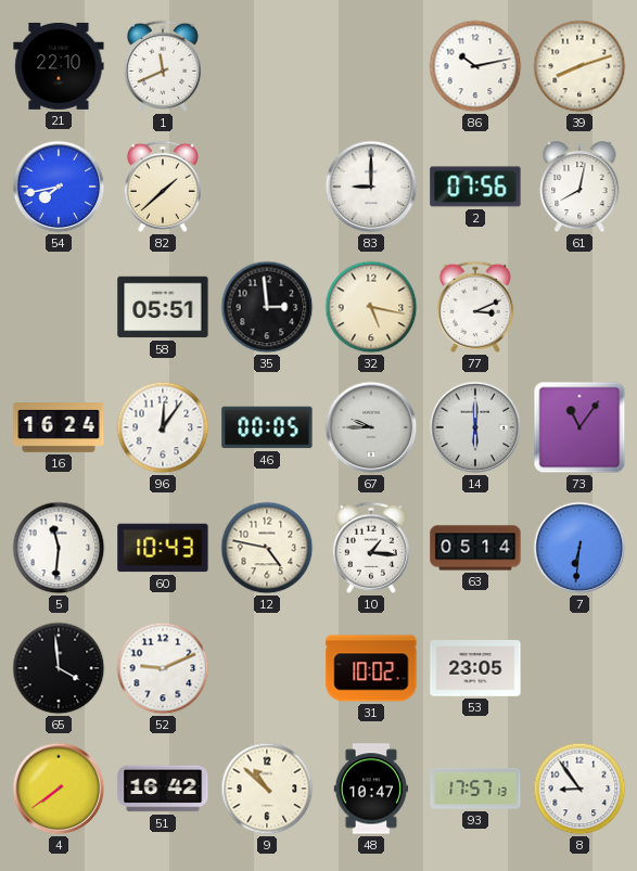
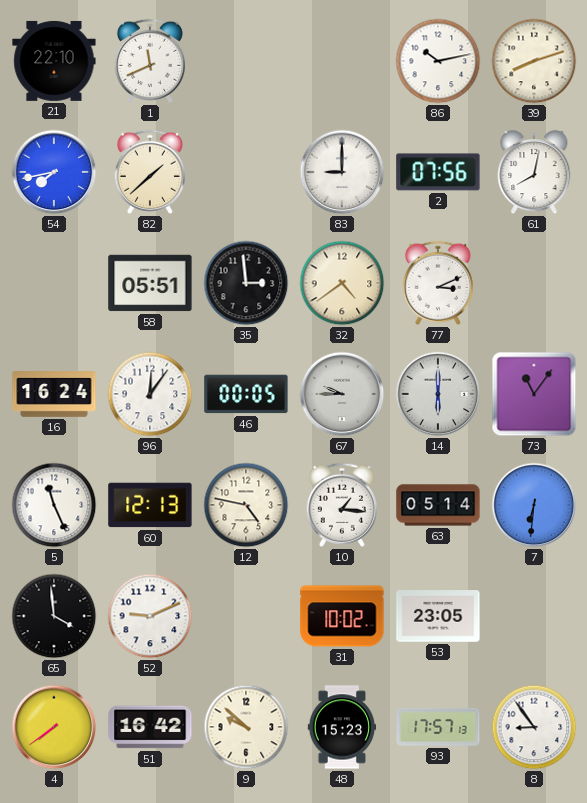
32: 5:17 -> 4:39 (342, 283)
5: 11:31 -> 11:26 (54, 505)
60: 10:43 -> 12:13 (150, 505)
9: 10:52 -> 9:52 (246, 727)
48: 10:47 -> 15:23 (342, 727)
